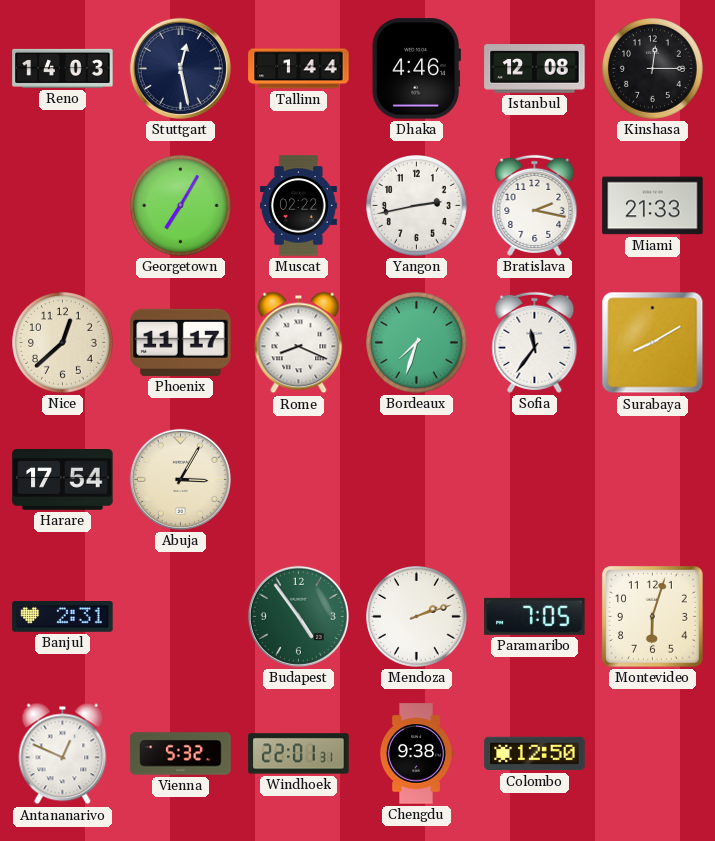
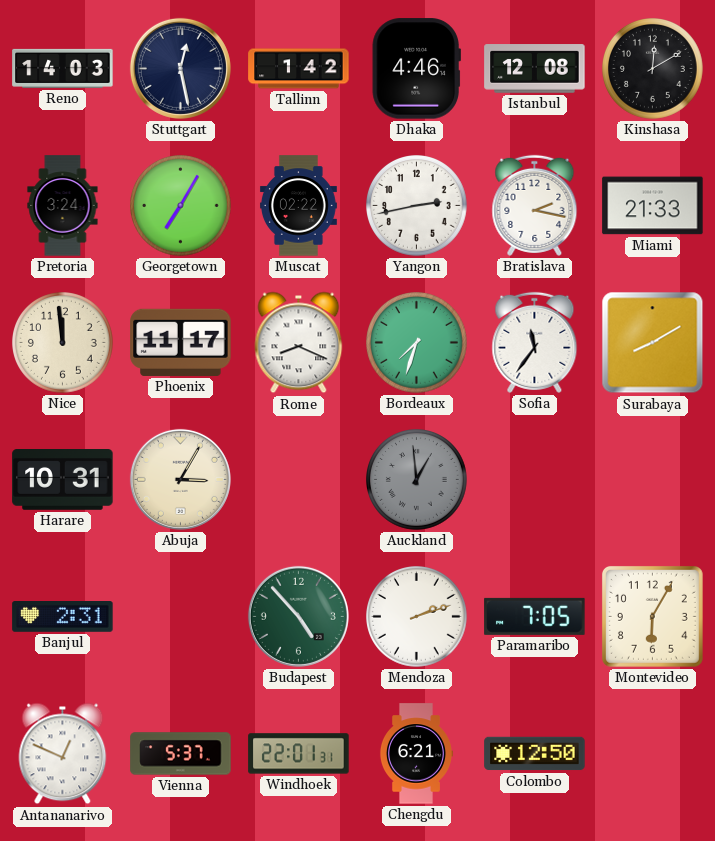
Tallinn: 1:44 -> 1:42 (299, 69)
Kinshasa: 12:15 -> 12:10 (653, 69)
Pretoria: none -> 3:24 (63, 206)
Nice: 12:38 -> 11:59 (63, 343)
Harare: 17:54 -> 10:31 (63, 480)
Auckland: none -> 12:59 (417, 480)
Budapest: 4:54 -> 4:53 (298, 616)
Montevideo: 6:03 -> 6:05 (652, 616)
Vienna: 5:32 -> 5:37 (181, 754)
Chengdu: 9:38 -> 6:21 (415, 754)
